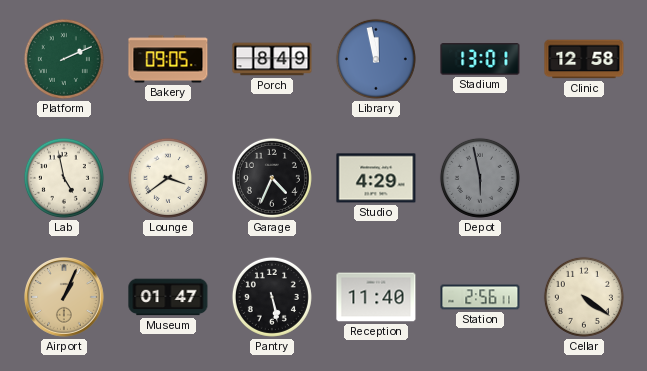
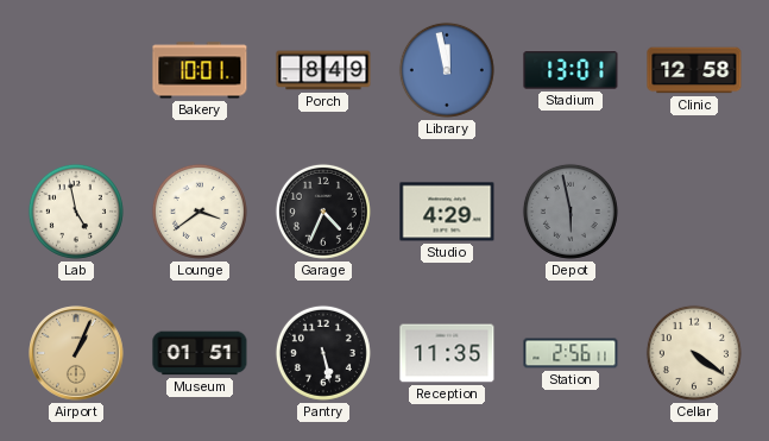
Platform: 2:11 -> none (64, 59)
Bakery: 09:05 -> 10:01 (200, 70)
Museum: 01:47 -> 01:51 (200, 353)
Reception: 11:40 -> 11:35 (447, 353)
